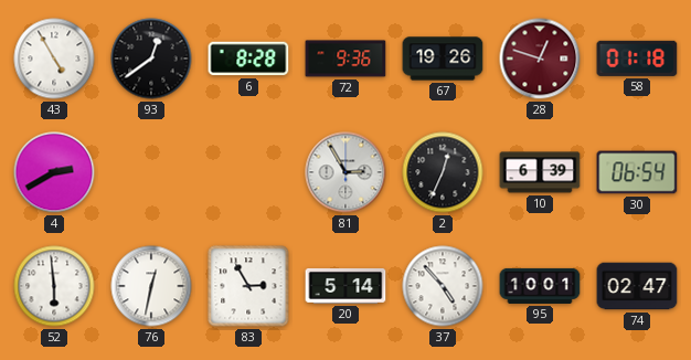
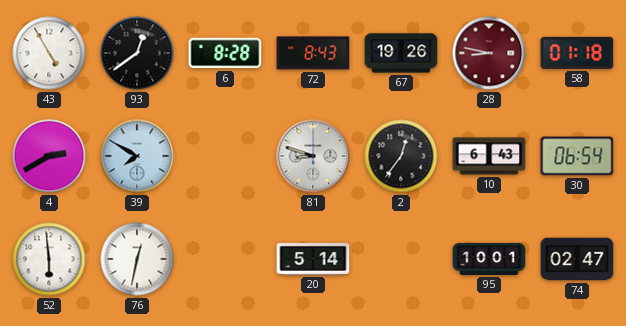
72: 9:36 -> 8:43 (313, 53)
28: 12:48 -> 8:47 (489, 53)
39: none -> 7:50 (137, 156)
81: 2:55 -> 8:48 (313, 156)
2: 12:34 -> 12:36 (401, 156)
10: 6:39 -> 6:43 (489, 156)
83: 2:55 -> none (248, 286)
37: 4:53 -> none (443, 286)
